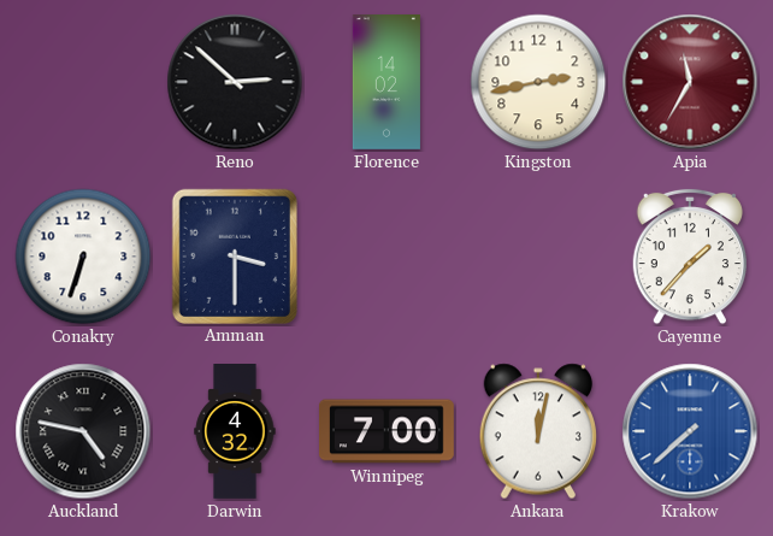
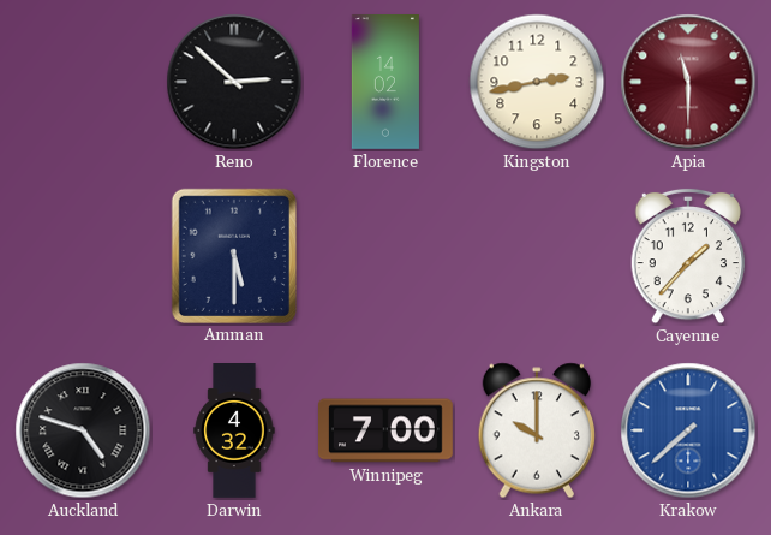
Apia: 11:35 -> 11:30 (688, 82)
Conakry: 6:33 -> none (83, 257)
Amman: 3:30 -> 5:30 (234, 255)
Auckland: 4:47 -> 4:48 (83, 430)
Ankara: 12:02 -> 10:00 (536, 430)
